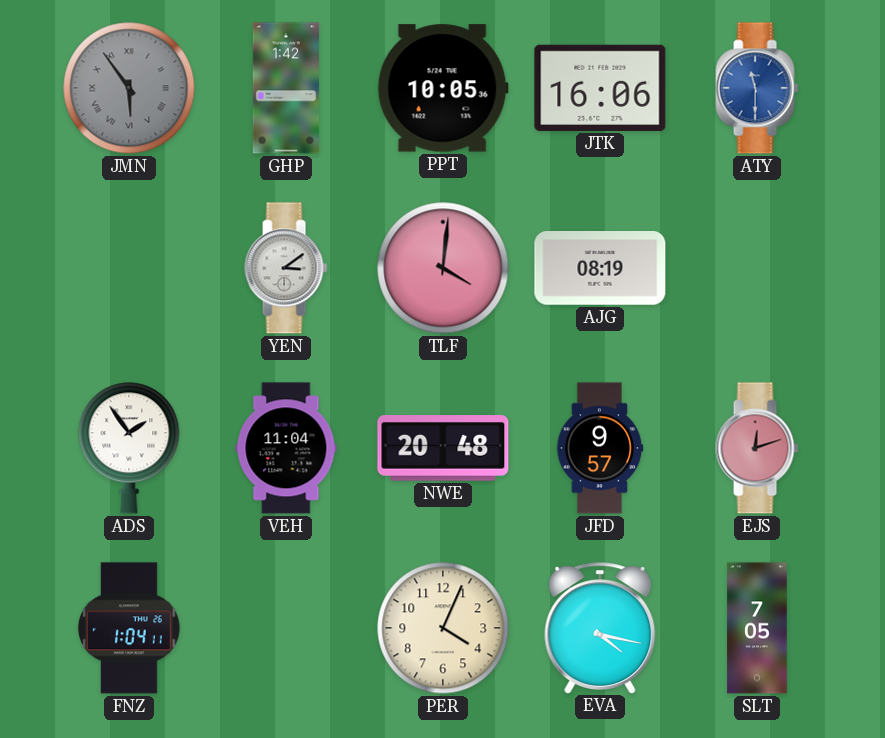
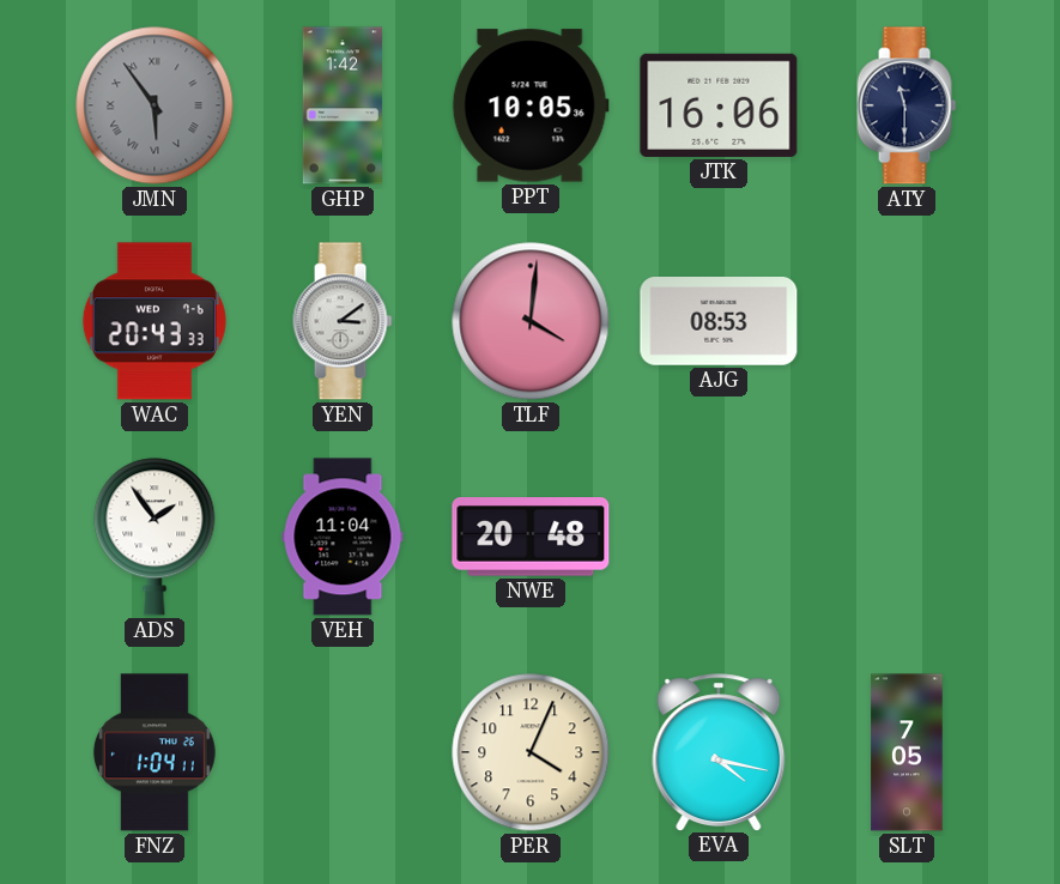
ATY dial: blue -> navy (907, 105)
WAC: none -> 20:43 (155, 321)
AJG: 08:19 -> 08:53 (719, 322)
JFD: 9:57 -> none (600, 448)
EJS: 12:12 -> none (757, 448)
